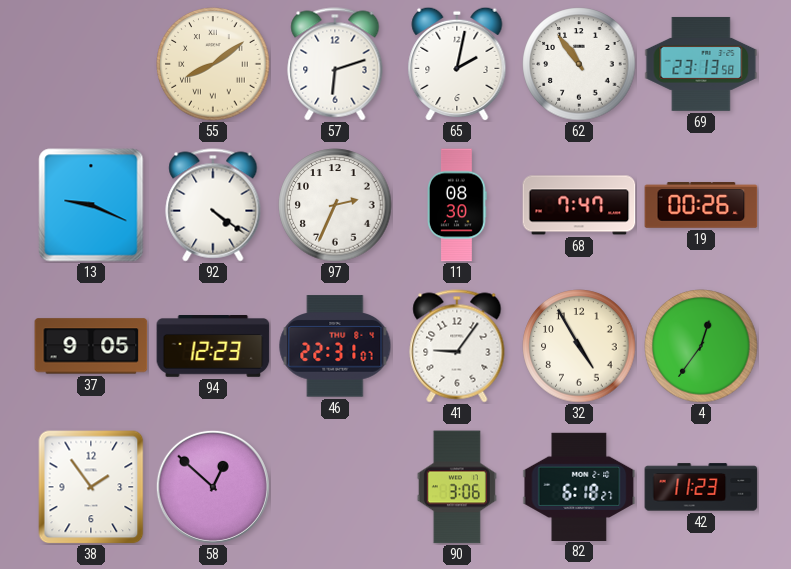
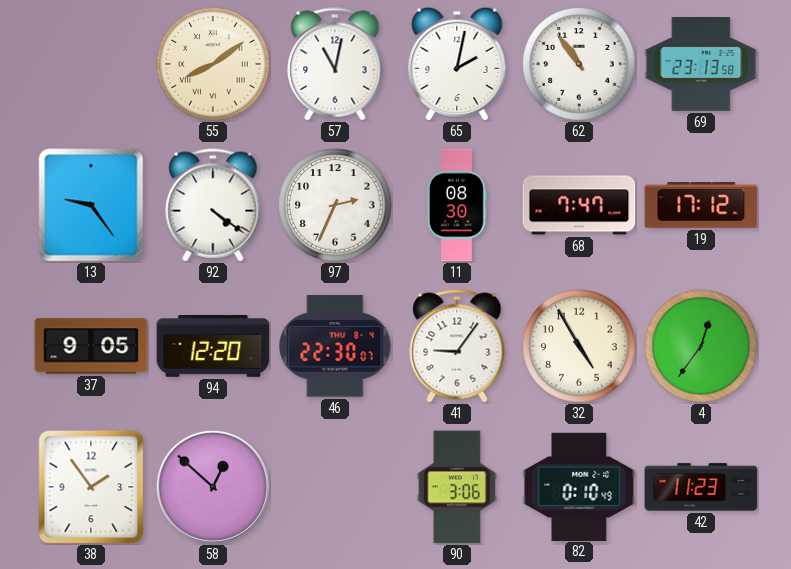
57: 6:12 -> 11:02 (335, 64)
13: 9:19 -> 9:24 (91, 205)
19: 00:26 -> 17:12 (701, 205)
94: 12:23 -> 12:20 (213, 347)
46: 22:31 -> 22:30 (335, 346)
82: 6:18 -> 0:10 (579, 486)
